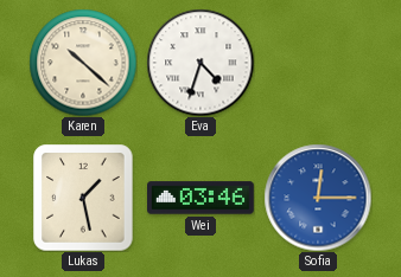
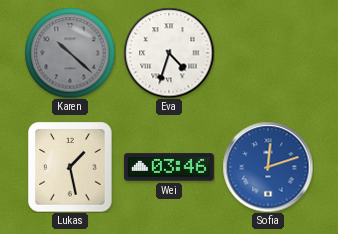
Karen dial: cream -> grey (70, 53)
Sofia: 12:15 -> 12:12 (268, 167)
